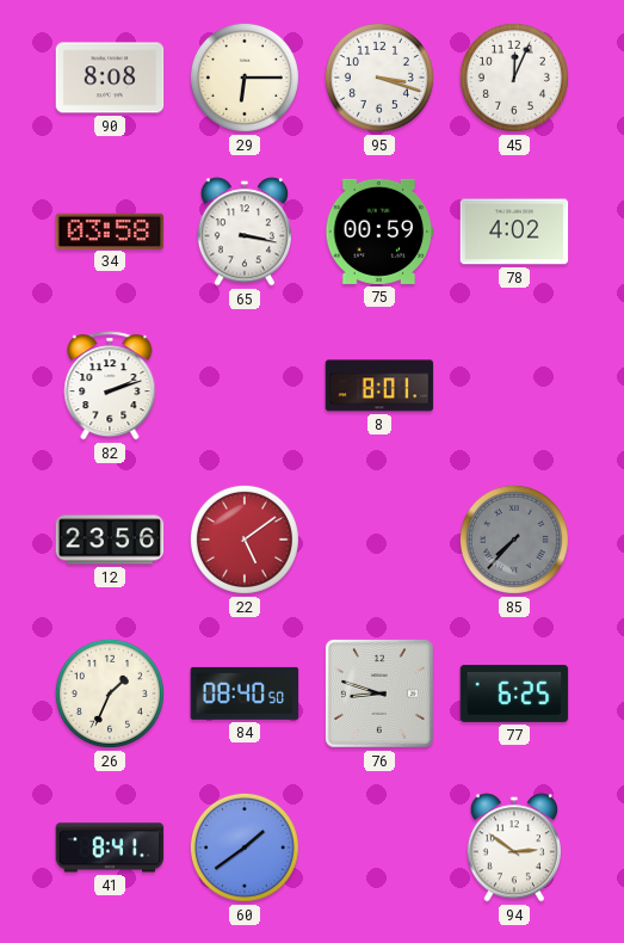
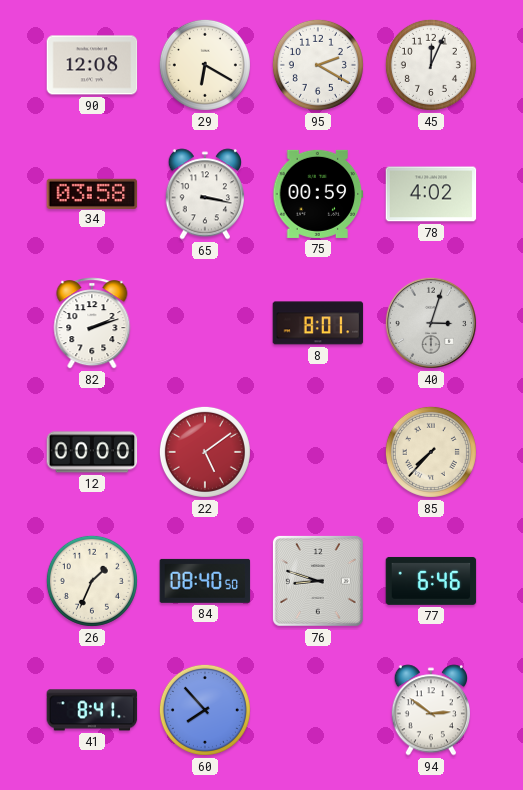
90: 8:08 -> 12:08 (92, 65)
29: 6:15 -> 6:20 (205, 65)
95: 3:18 -> 2:20 (318, 65)
40: none -> 3:03 (431, 323)
12: 23:56 -> 00:00 (92, 452)
85 dial: grey -> cream (431, 452)
77: 6:25 -> 6:46 (431, 581)
60: 1:39 -> 7:53 (205, 710)
